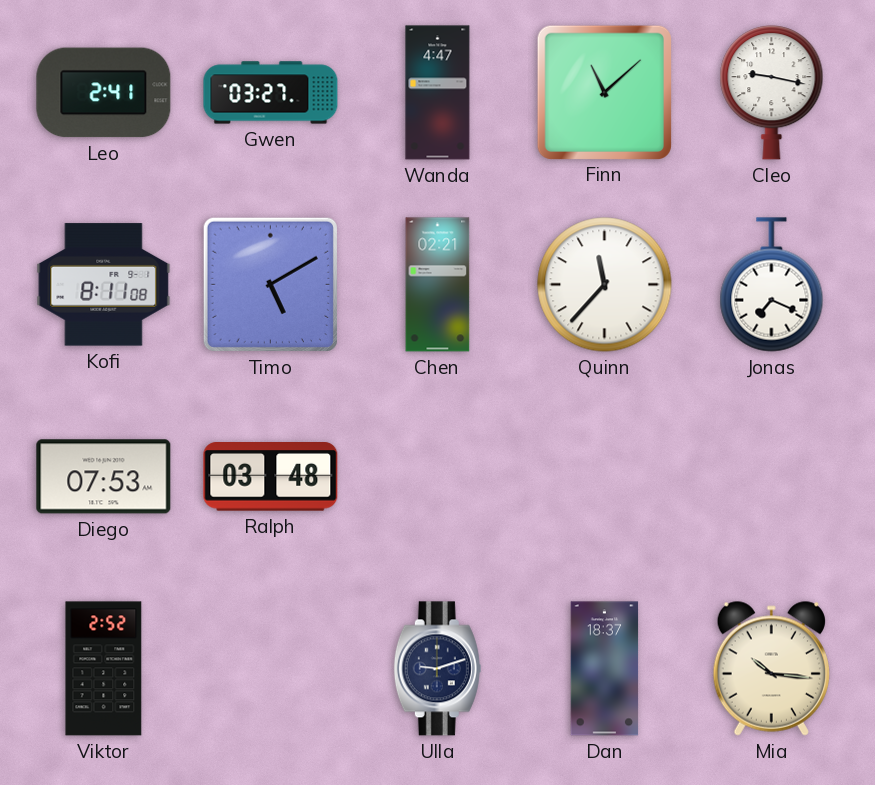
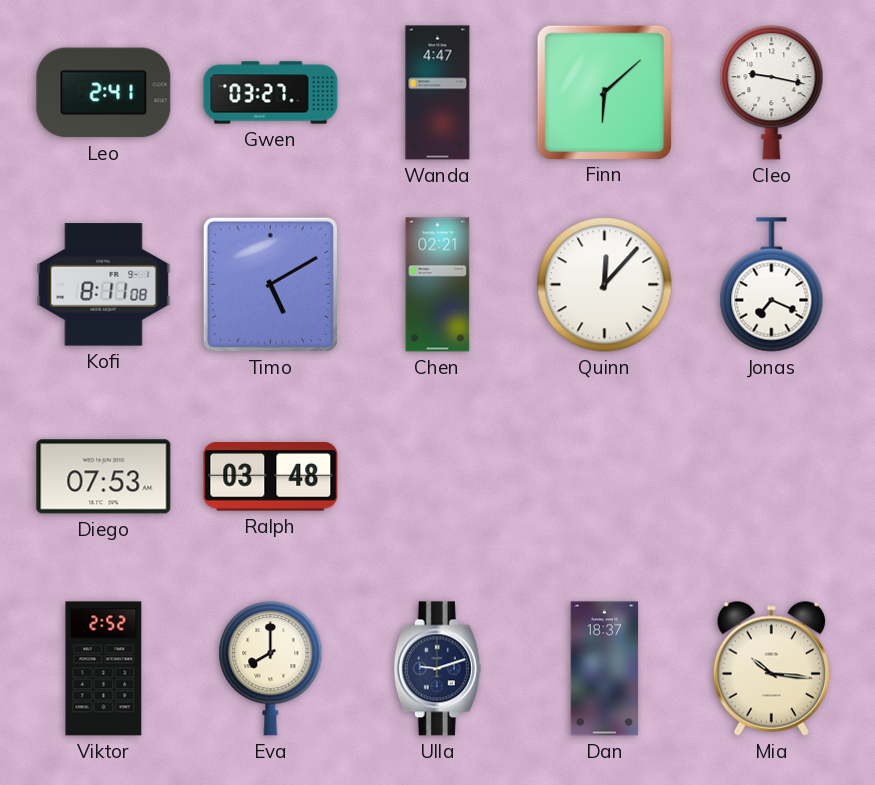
Finn: 11:08 -> 6:08 (604, 92)
Quinn: 11:37 -> 12:07 (605, 285)
Eva: none -> 8:00 (271, 669)
